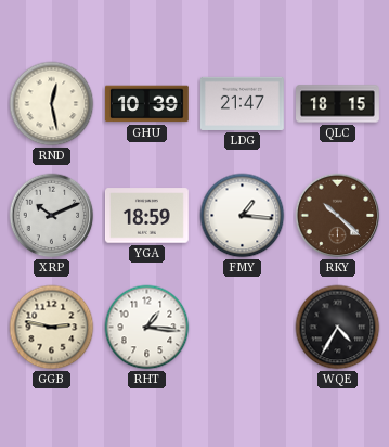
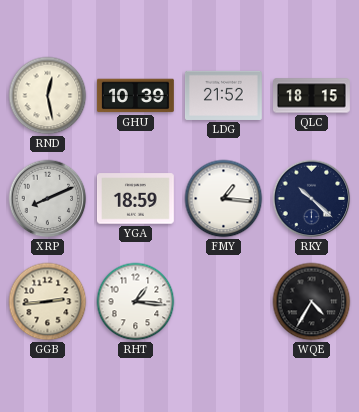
LDG: 21:47 -> 21:52 (223, 95)
XRP: 10:11 -> 8:11 (48, 199)
RKY dial: brown -> navy (312, 199)
GGB: 2:47 -> 2:44 (48, 302)
